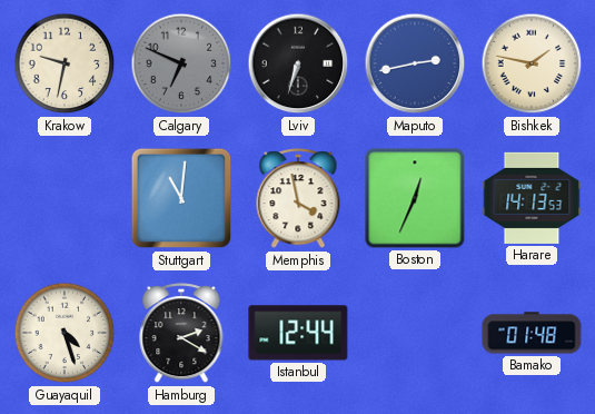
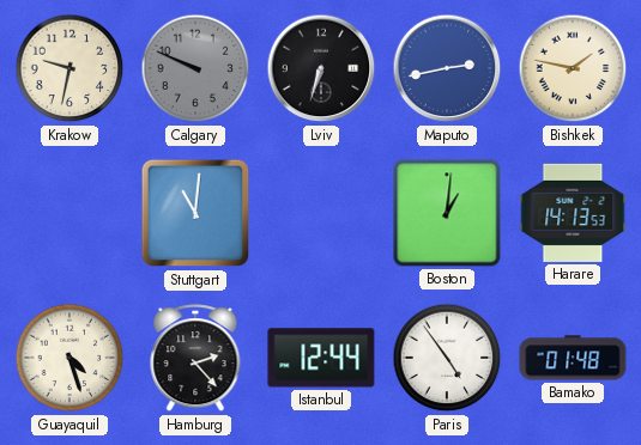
Calgary: 6:49 -> 9:49 (195, 68)
Memphis: 3:58 -> none (298, 199)
Boston: 12:34 -> 1:01 (447, 213)
Hamburg: 2:20 -> 2:23 (195, 359)
Paris: none -> 4:54 (447, 358)
